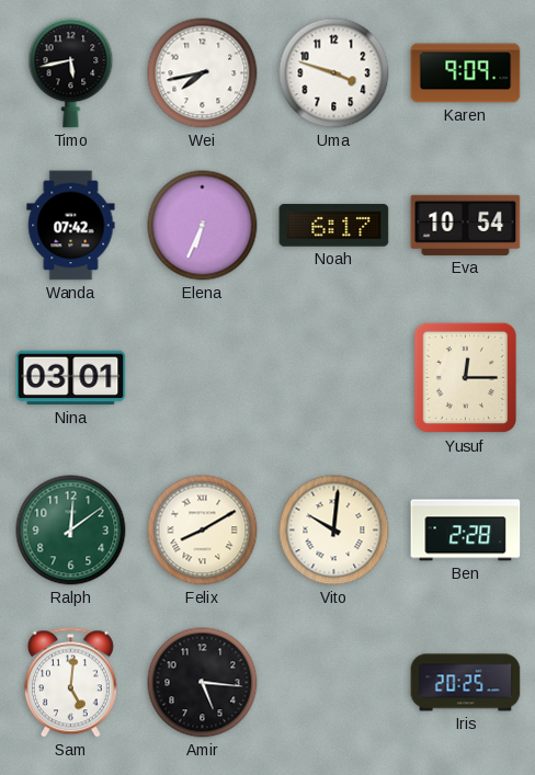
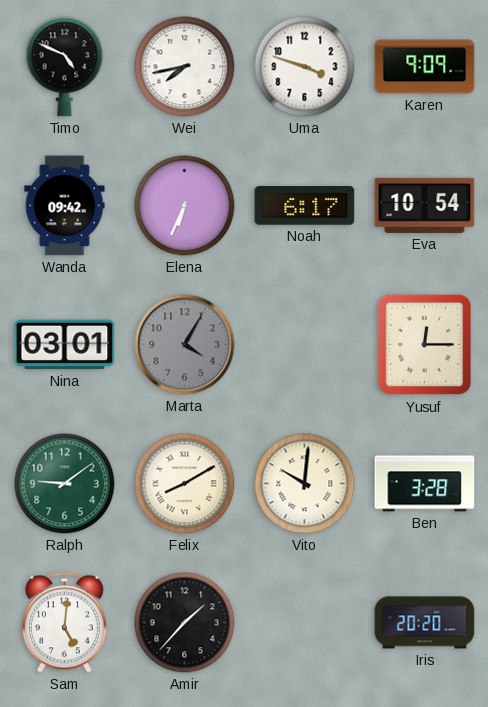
Timo: 5:43 -> 4:49 (65, 67)
Wanda: 07:42 -> 09:42 (65, 206)
Marta: none -> 4:05 (185, 345)
Ralph: 12:09 -> 9:09 (65, 484)
Ben: 2:28 -> 3:28 (425, 484)
Amir: 5:16 -> 1:37 (185, 623)
Iris: 20:25 -> 20:20 (425, 623)
